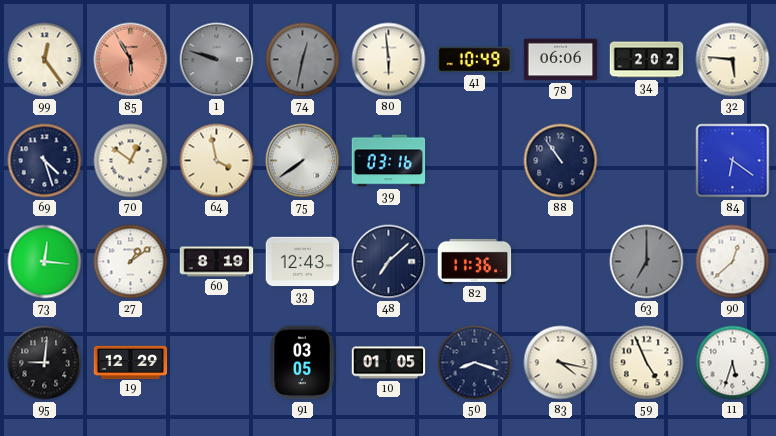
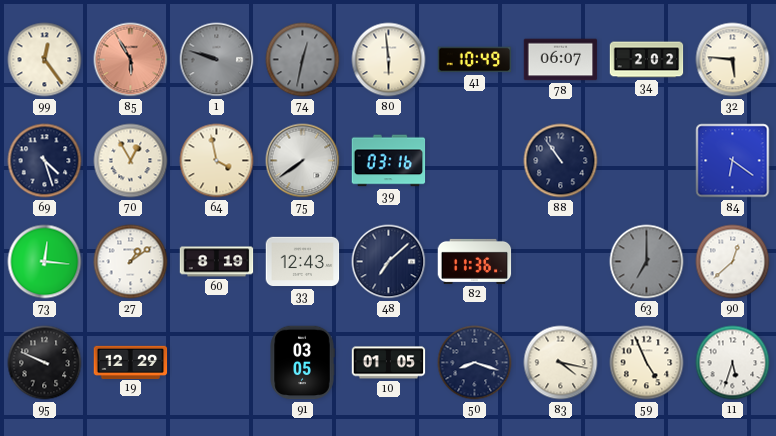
78: 06:06 -> 06:07 (561, 60)
70: 12:51 -> 12:55 (131, 161)
95: 9:01 -> 9:49 (45, 363)
